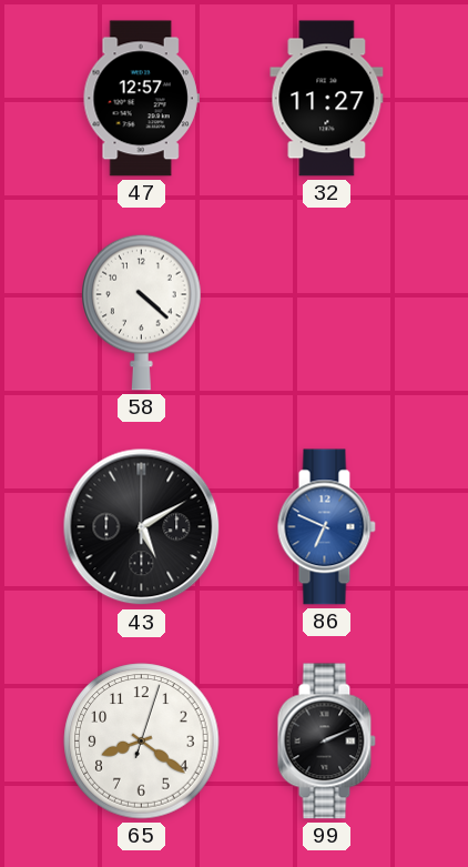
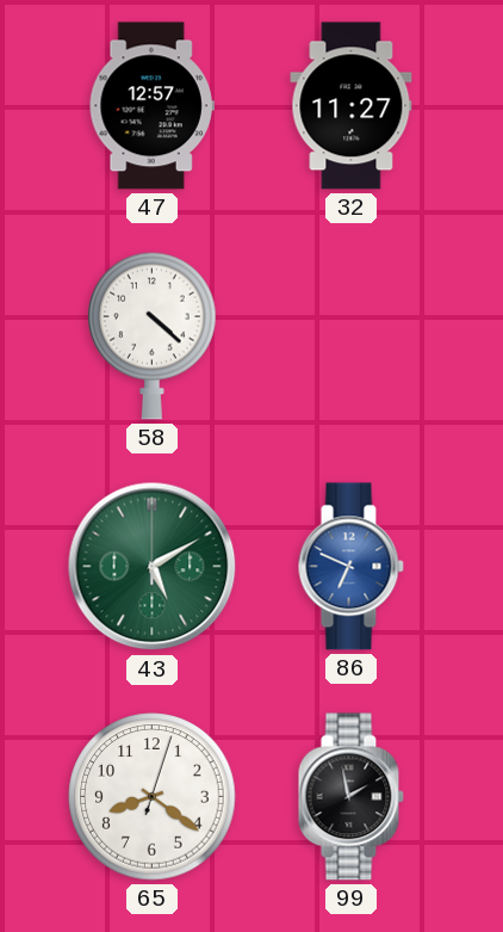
43 dial: black -> green (153, 567)
99: 2:11 -> 1:58 (350, 797)
